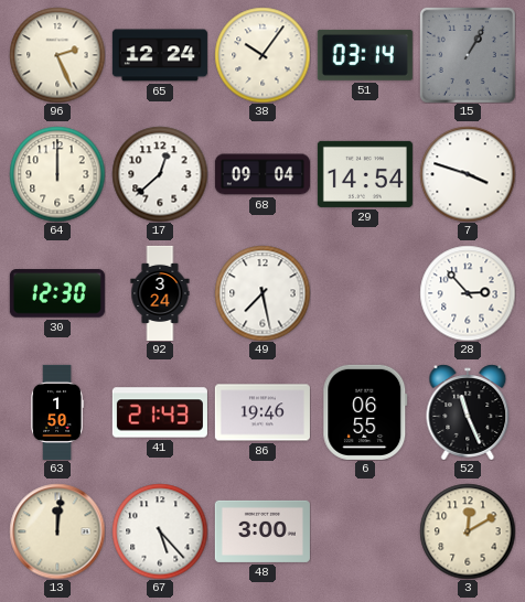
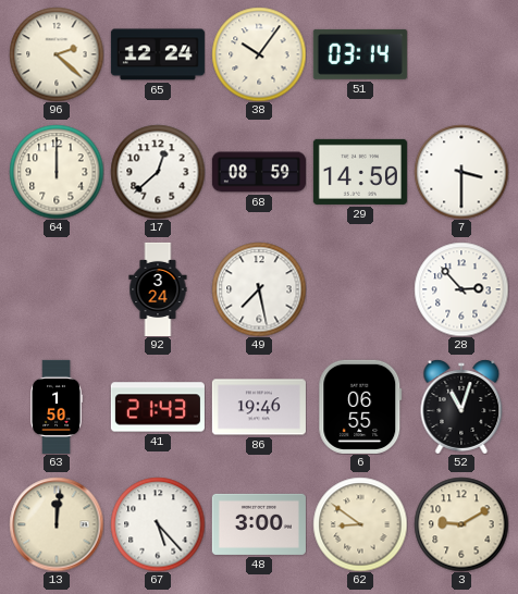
96: 2:26 -> 2:22 (57, 54)
15: 1:05 -> none (468, 55)
68: 09:04 -> 08:59 (259, 172)
29: 14:54 -> 14:50 (360, 172)
7: 3:48 -> 3:30 (461, 172)
30: 12:30 -> none (57, 293)
52: 11:26 -> 11:03 (461, 407)
62: none -> 8:51 (360, 524)
3: 12:10 -> 9:10 (461, 524)
